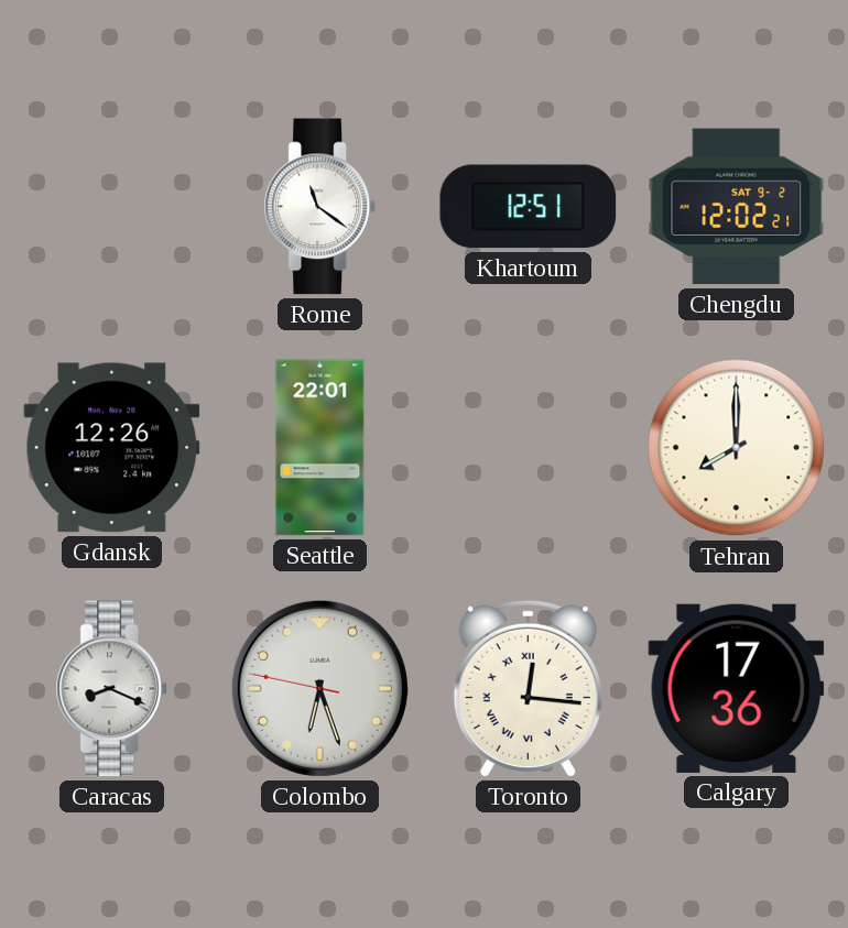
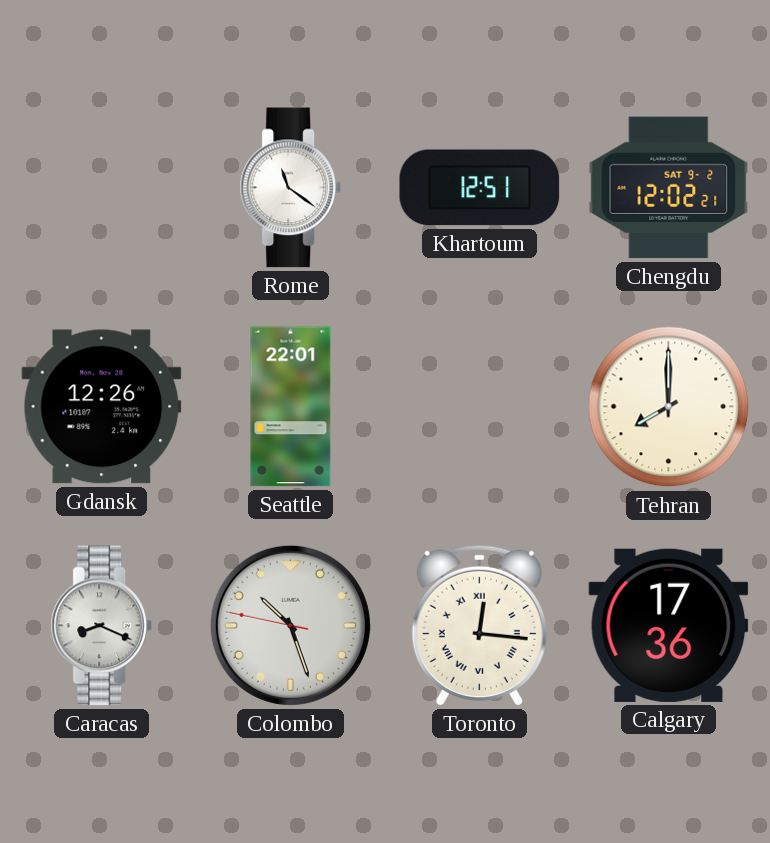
Colombo: 6:26 -> 10:26 (290, 625)
